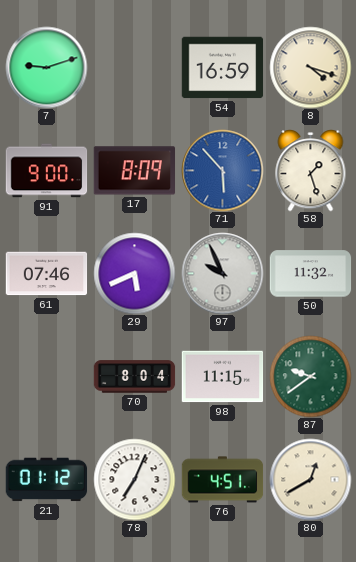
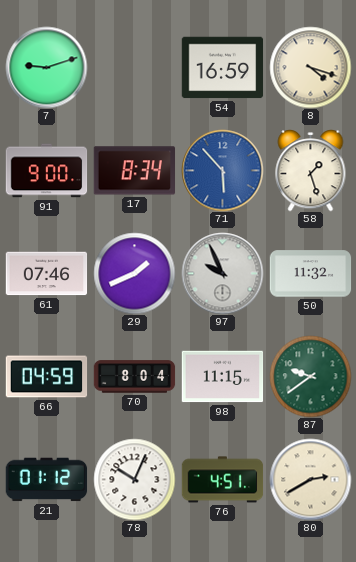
17: 8:09 -> 8:34 (134, 171)
29: 5:41 -> 1:41 (134, 273)
66: none -> 04:59 (46, 377)
78: 7:04 -> 10:04 (134, 479)
80: 12:40 -> 2:40 (310, 479)
